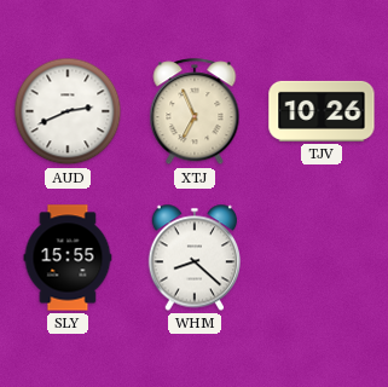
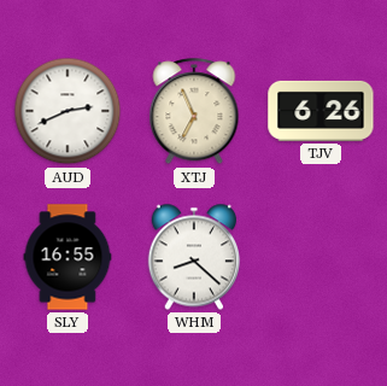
TJV: 10:26 -> 6:26 (321, 111)
SLY: 15:55 -> 16:55 (68, 257)
